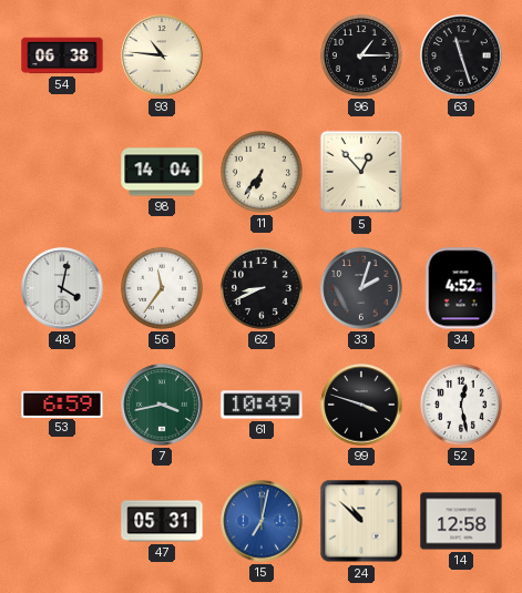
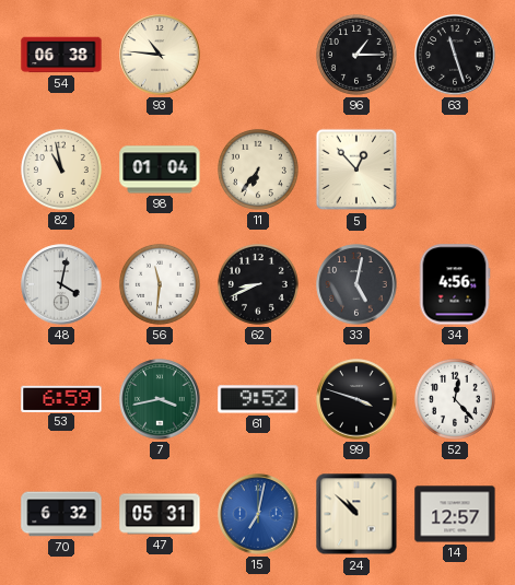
82: none -> 10:58 (61, 169)
98: 14:04 -> 01:04 (160, 169)
56: 11:36 -> 11:31 (160, 284)
33: 2:03 -> 5:02 (356, 284)
34: 4:52 -> 4:56 (455, 284)
61: 10:49 -> 9:52 (258, 399)
52: 12:28 -> 12:23 (455, 399)
70: none -> 6:32 (61, 514)
14: 12:58 -> 12:57 (455, 514)
